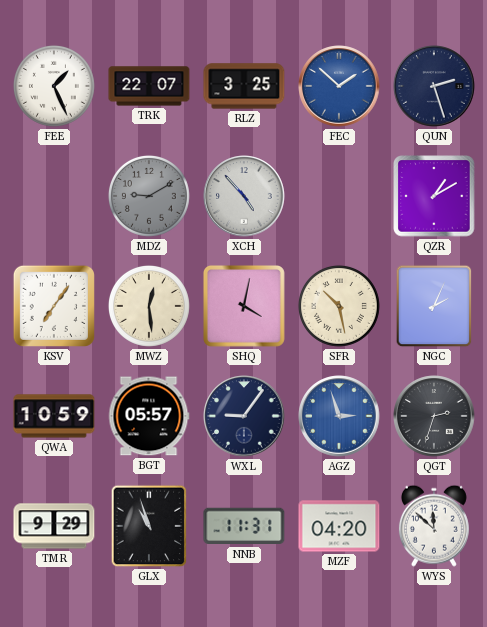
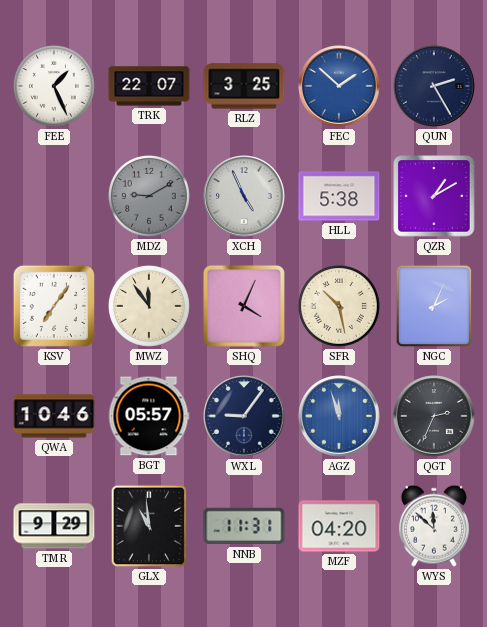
QUN: 2:27 -> 2:25 (434, 86)
XCH: 4:53 -> 4:56 (244, 196)
HLL: none -> 5:38 (339, 196)
MWZ: 12:29 -> 11:54 (149, 306)
SHQ: 4:02 -> 4:04 (244, 306)
QWA: 10:59 -> 10:46 (54, 416)
AGZ: 2:57 -> 11:57 (339, 416)
QGT: 2:33 -> 2:34 (434, 416)
GLX: 10:57 -> 10:59 (149, 526)
